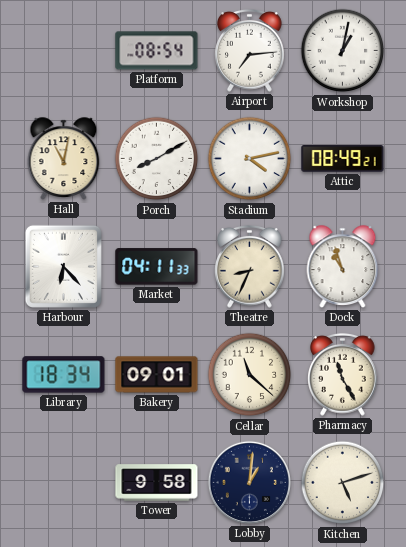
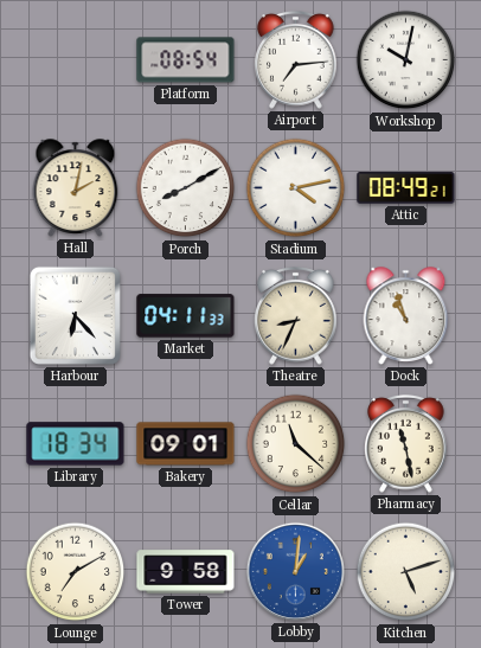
Workshop: 1:02 -> 10:02 (406, 60)
Hall: 11:02 -> 2:02 (76, 188)
Pharmacy: 11:25 -> 11:28 (406, 444)
Lounge: none -> 7:10 (76, 572)
Lobby dial: navy -> blue (295, 571)
